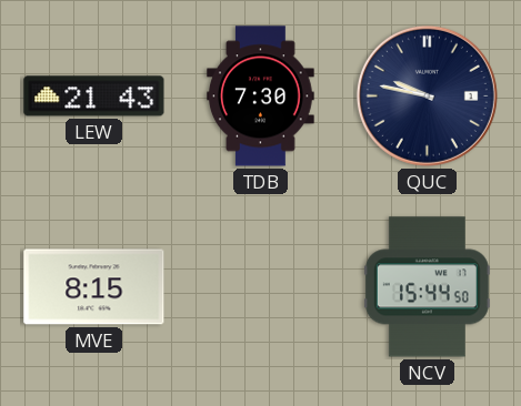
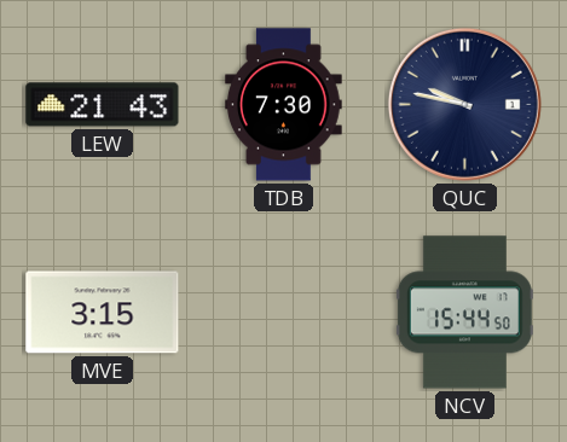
MVE: 8:15 -> 3:15 (103, 313)
